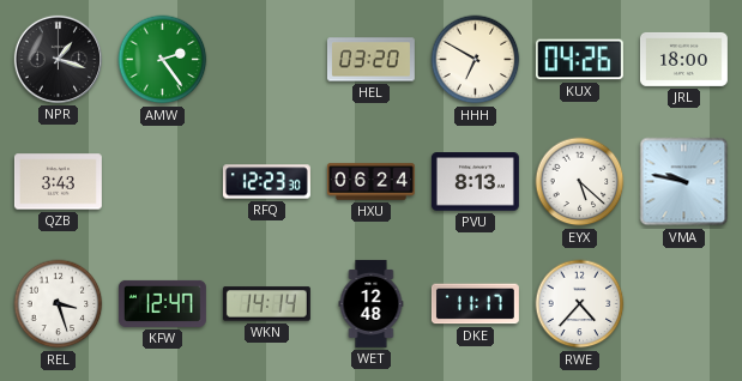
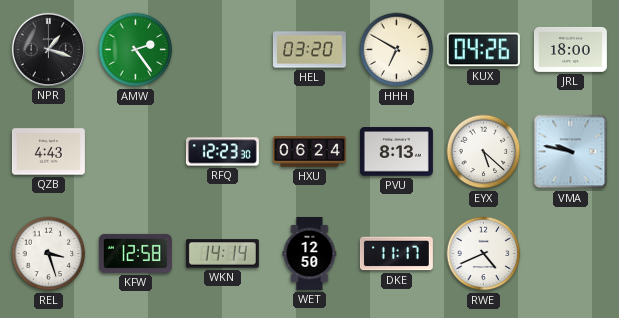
QZB: 3:43 -> 4:43 (48, 152)
KFW: 12:47 -> 12:58 (135, 253)
WET: 12:48 -> 12:50 (310, 253)
RWE: 4:37 -> 4:41 (484, 254)
